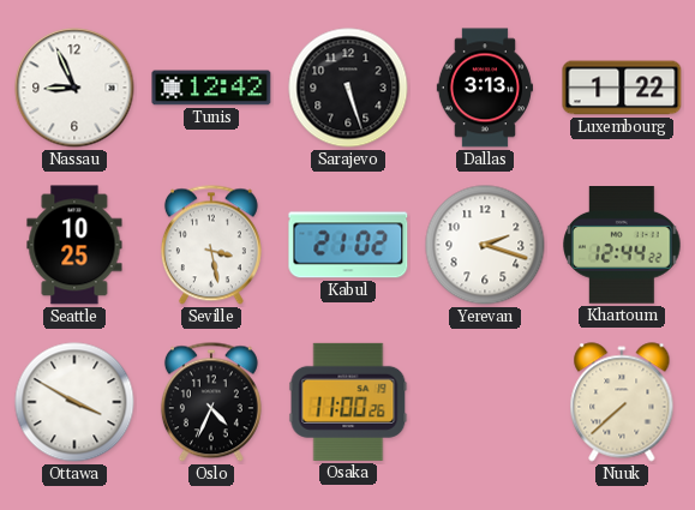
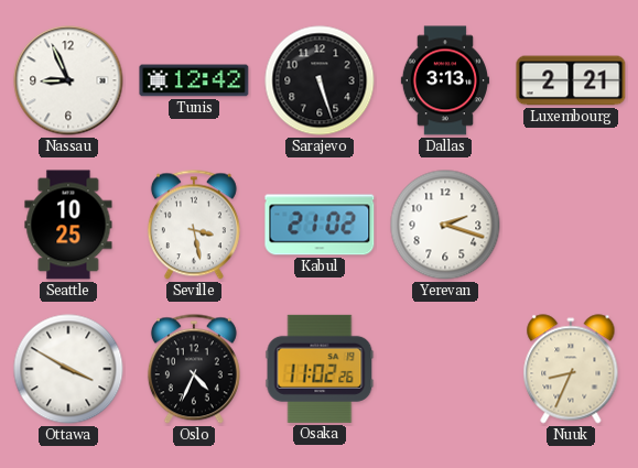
Luxembourg: 1:22 -> 2:21 (571, 80)
Khartoum: 12:44 -> none (622, 246)
Osaka: 11:00 -> 11:02 (320, 369)
Nuuk: 7:38 -> 8:34 (571, 369)
